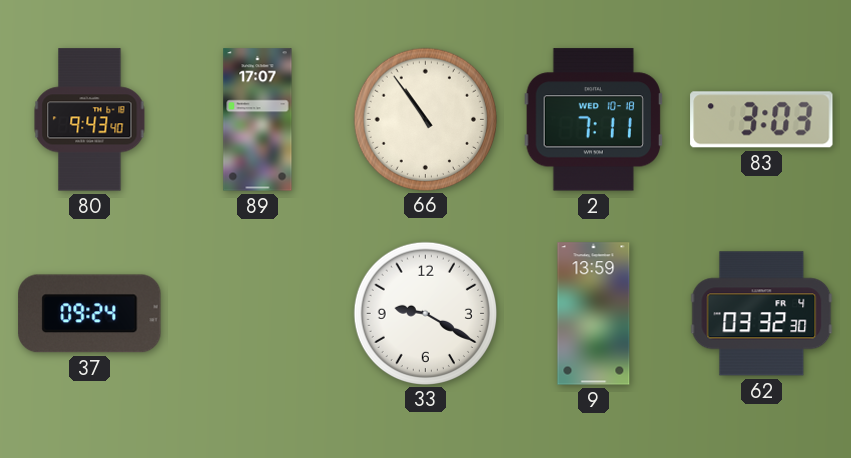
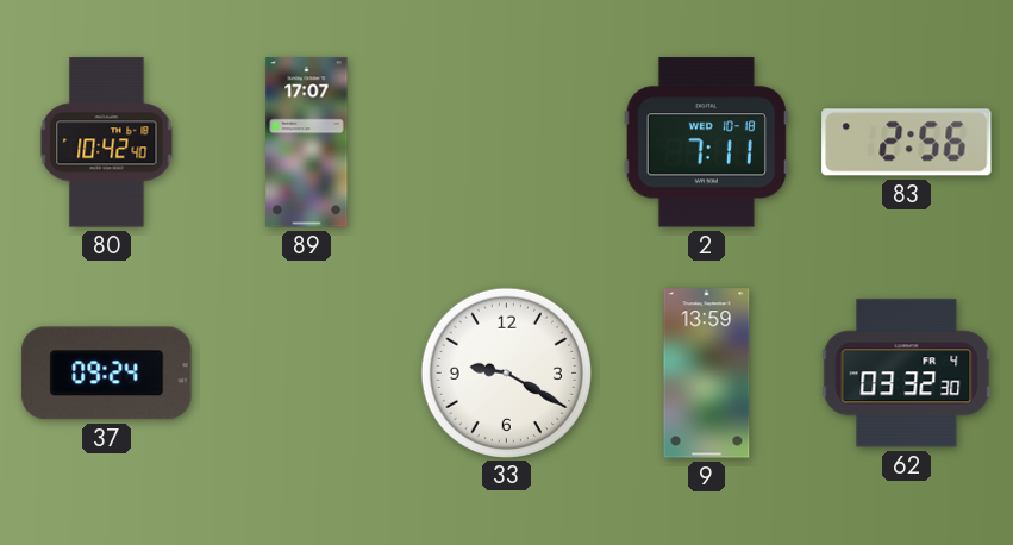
80: 9:43 -> 10:42 (107, 143)
66: 10:54 -> none (425, 119)
83: 3:03 -> 2:56 (907, 143)
